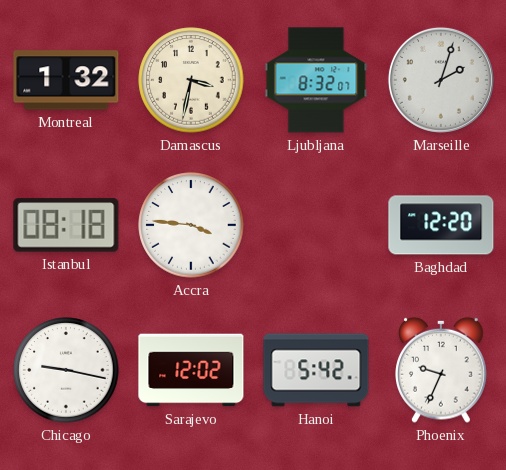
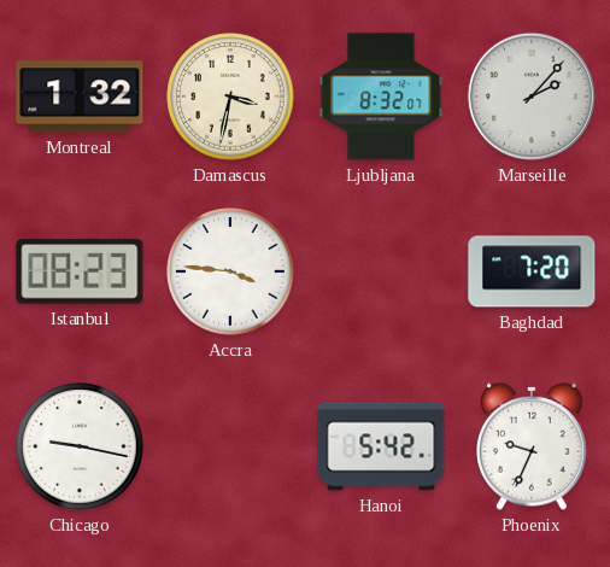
Marseille: 2:03 -> 2:07 (532, 97)
Istanbul: 08:18 -> 08:23 (80, 271)
Baghdad: 12:20 -> 7:20 (532, 271)
Sarajevo: 12:02 -> none (191, 370)
